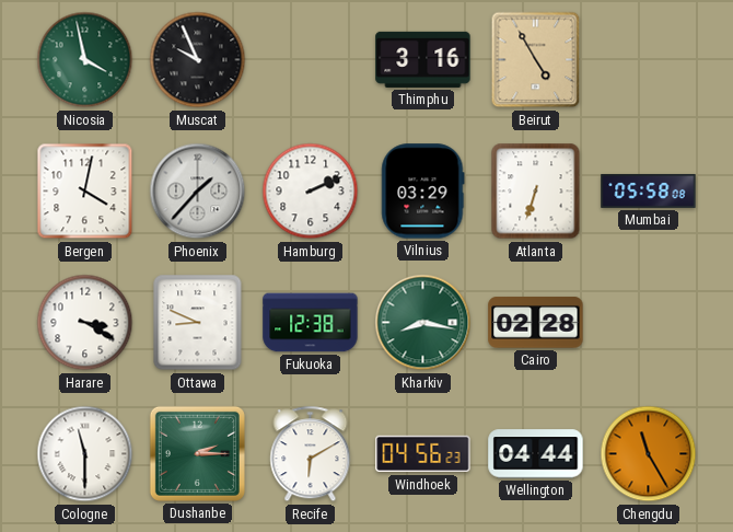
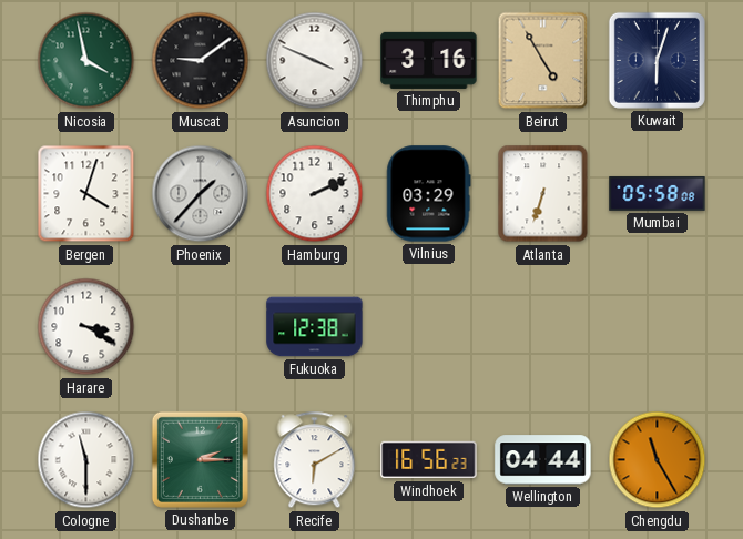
Muscat: 9:56 -> 9:09 (201, 61)
Asuncion: none -> 3:49 (315, 61)
Kuwait: none -> 6:03 (657, 60)
Bergen: 4:02 -> 4:03 (86, 194)
Ottawa: 8:49 -> none (198, 323)
Kharkiv: 8:17 -> none (423, 323)
Cairo: 02:28 -> none (536, 323)
Windhoek: 04:56 -> 16:56 (429, 460)
